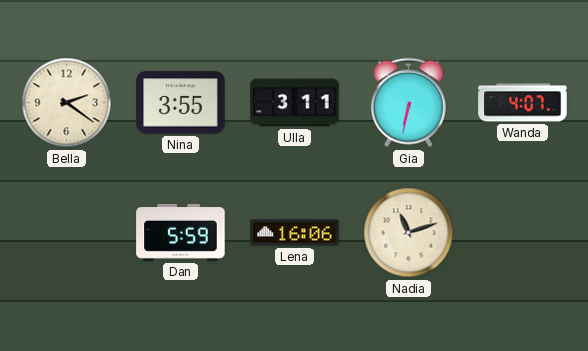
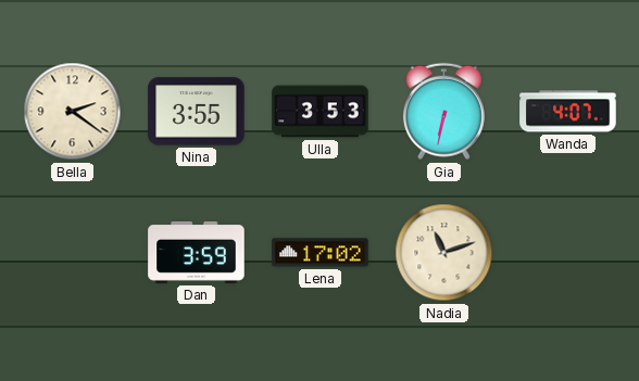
Ulla: 3:11 -> 3:53 (321, 112)
Dan: 5:59 -> 3:59 (197, 252)
Lena: 16:06 -> 17:02 (321, 253)
